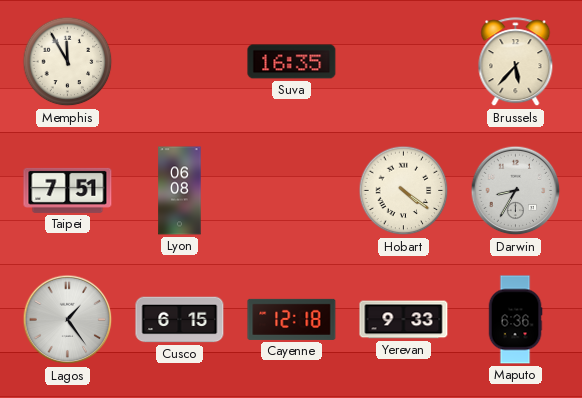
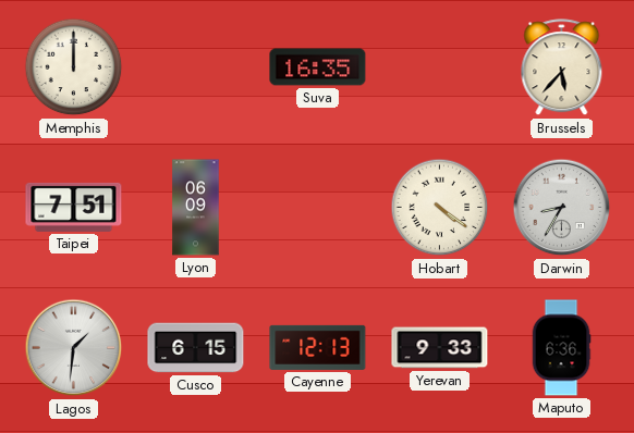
Memphis: 11:55 -> 12:00 (74, 67)
Lyon: 06:08 -> 06:09 (196, 208)
Lagos: 1:24 -> 1:31 (74, 348)
Cayenne: 12:18 -> 12:13 (318, 347)
